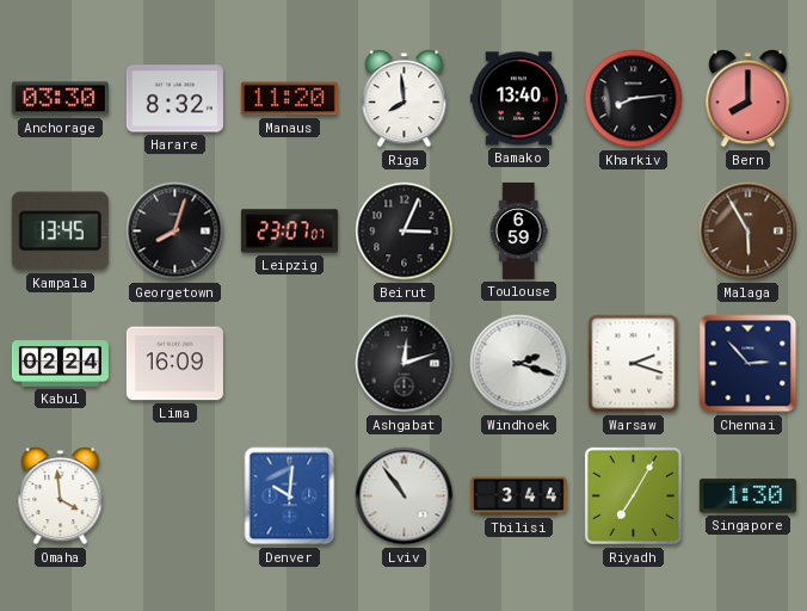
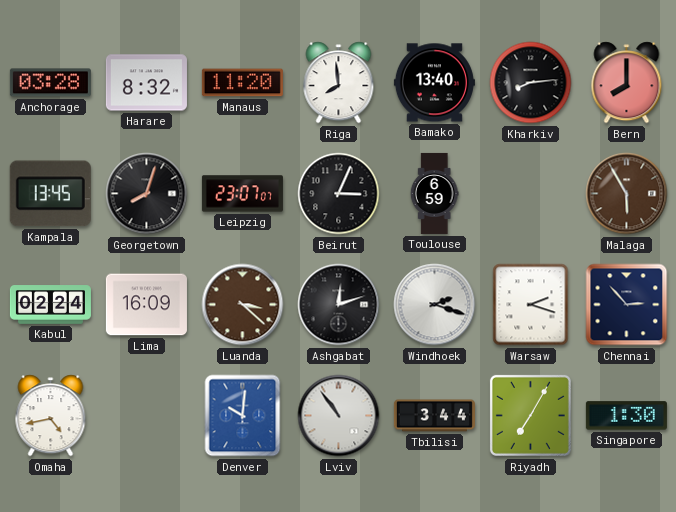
Anchorage: 03:30 -> 03:28 (50, 83)
Luanda: none -> 3:22 (243, 305)
Omaha: 3:59 -> 4:43 (51, 416)
